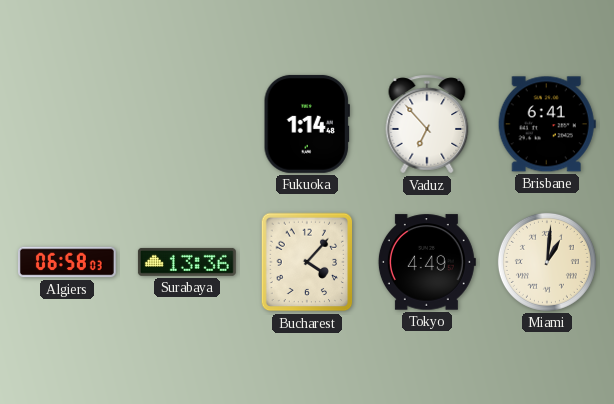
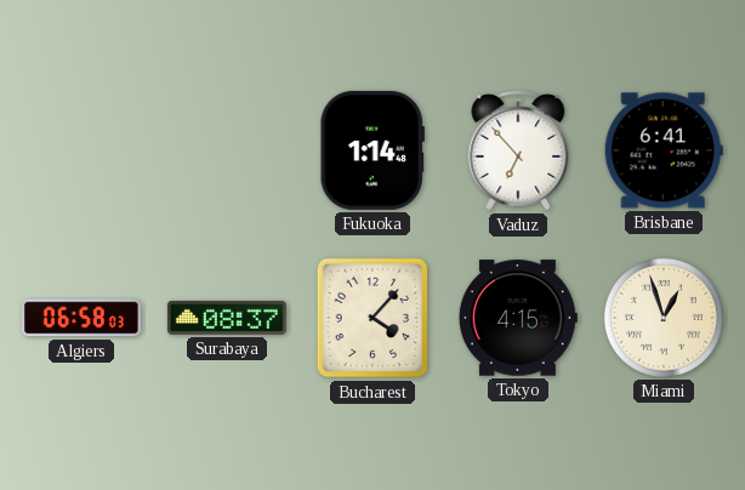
Surabaya: 13:36 -> 08:37 (227, 318)
Tokyo: 4:49 -> 4:15 (518, 318)
Miami: 1:01 -> 12:57 (664, 318)
